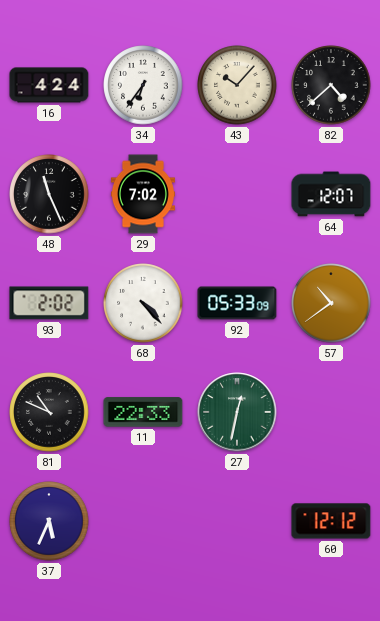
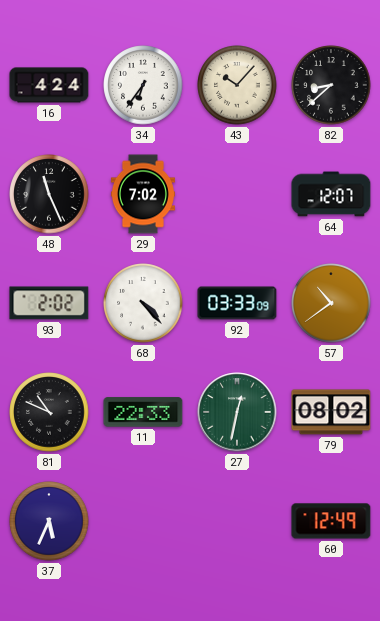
82: 4:38 -> 8:38 (331, 85)
92: 05:33 -> 03:33 (237, 303)
79: none -> 08:02 (331, 412)
60: 12:12 -> 12:49 (331, 521)
